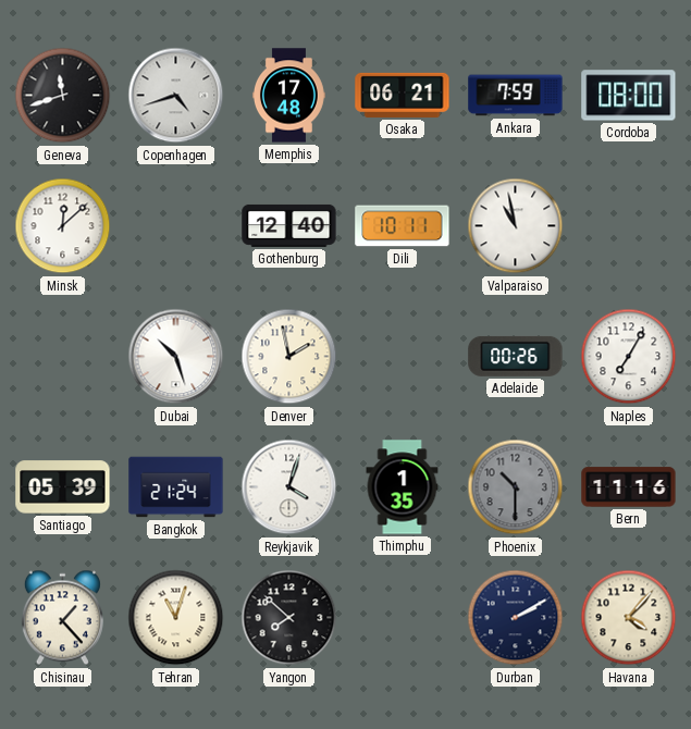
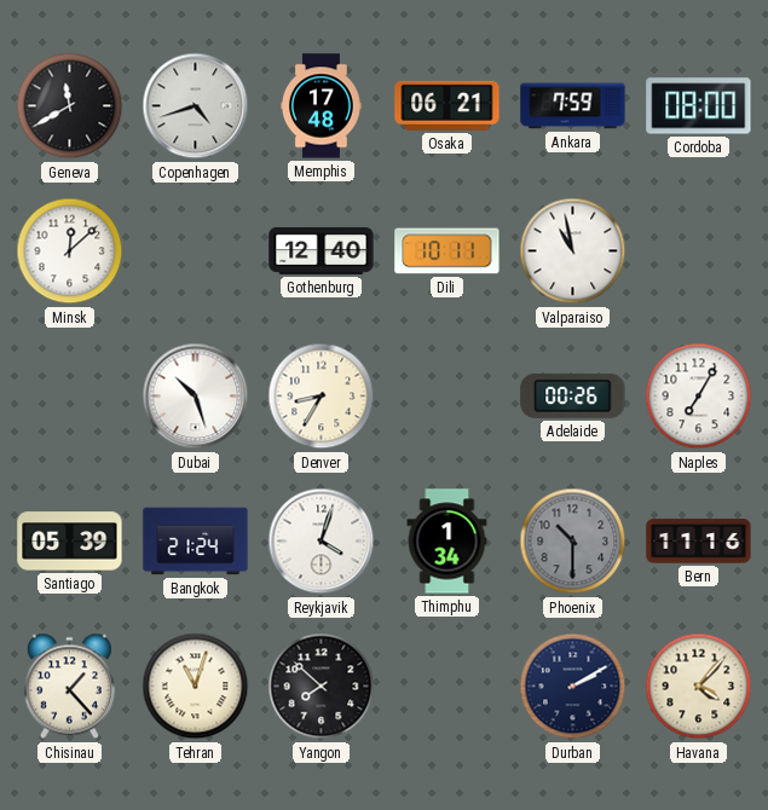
Geneva: 11:42 -> 11:40 (70, 106)
Denver: 1:58 -> 8:35 (322, 397)
Thimphu: 1:35 -> 1:34 (447, 542)
